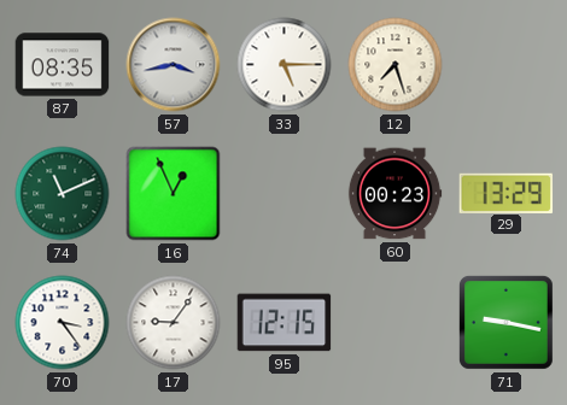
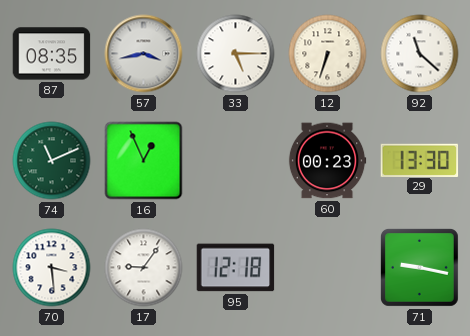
12: 7:27 -> 6:33 (328, 54)
92: none -> 11:22 (420, 54)
29: 13:29 -> 13:30 (420, 160)
70: 3:24 -> 3:29 (52, 268)
95: 12:15 -> 12:18 (236, 268)
